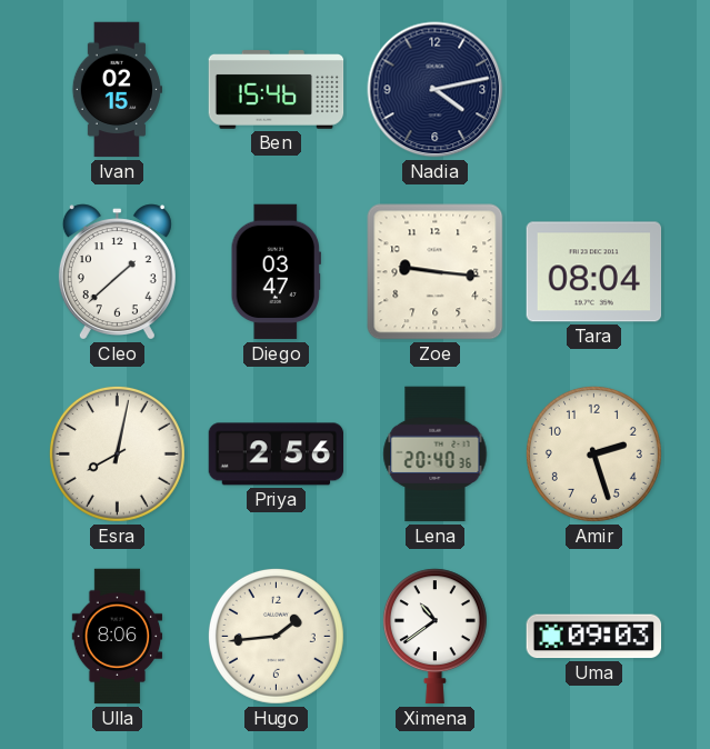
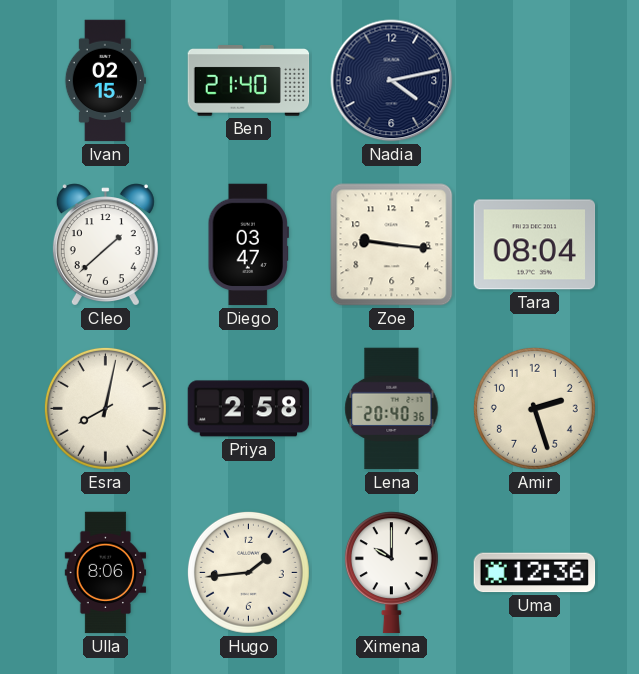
Ben: 15:46 -> 21:40 (249, 81)
Priya: 2:56 -> 2:58 (249, 409)
Ximena: 10:39 -> 10:00 (391, 573)
Uma: 09:03 -> 12:36 (535, 573)
